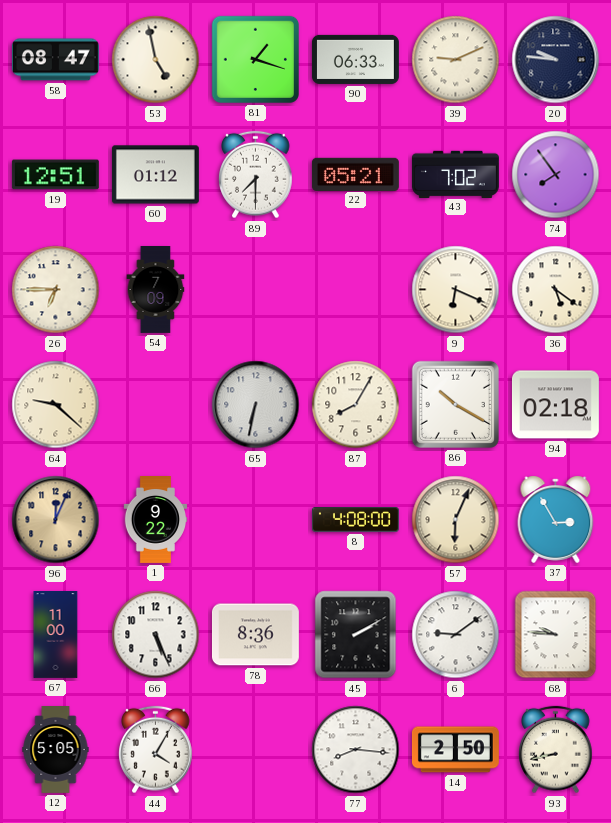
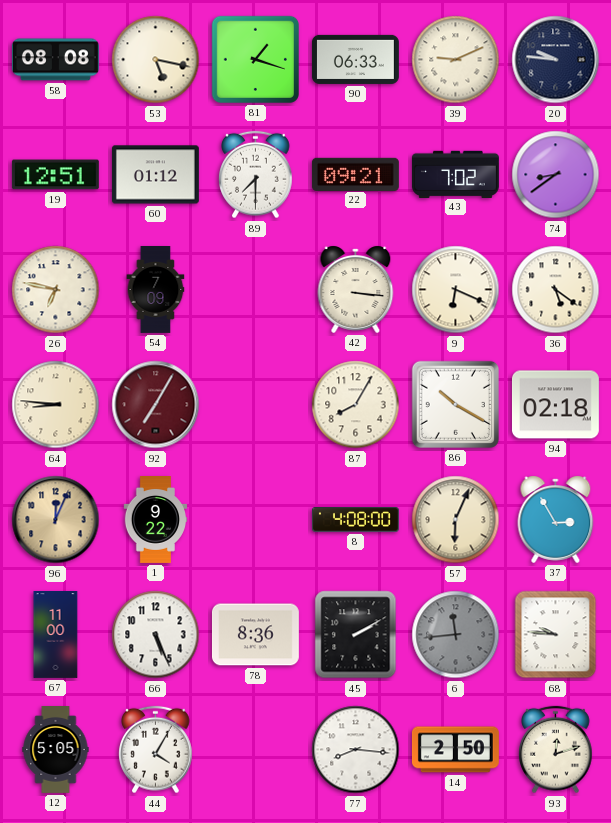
58: 08:47 -> 08:08 (55, 60)
53: 4:58 -> 5:17 (156, 60)
22: 05:21 -> 09:21 (355, 174)
74: 7:54 -> 8:39 (556, 175)
26: 6:45 -> 6:47 (56, 290)
42: none -> 3:16 (356, 289)
64: 9:22 -> 8:46 (56, 405)
92: none -> 7:05 (156, 405)
65: 6:32 -> none (256, 405)
6: 9:09 -> 11:44 (456, 635)
6 dial: white -> grey (456, 635)
93: 8:43 -> 12:12 (556, 750)
